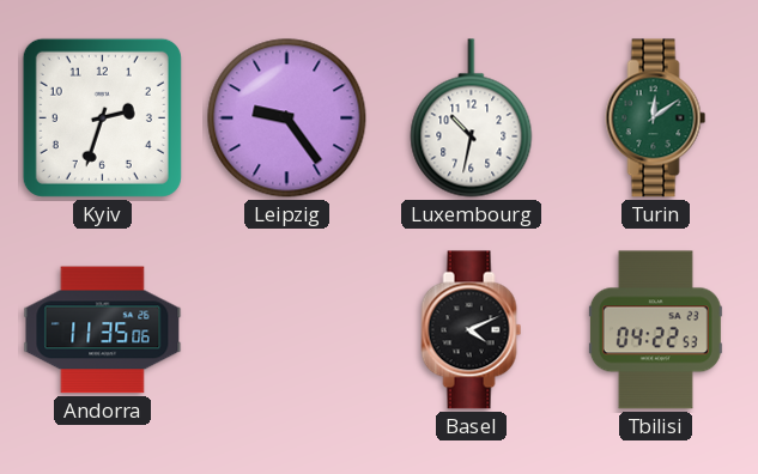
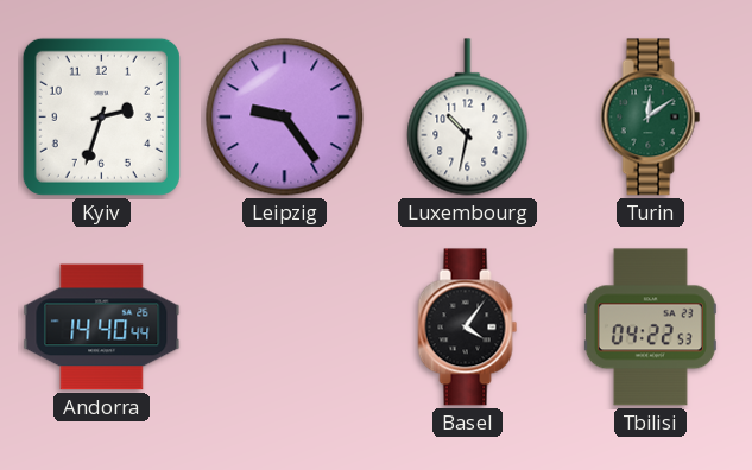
Andorra: 11:35 -> 14:40 (102, 328)
Basel: 4:11 -> 4:06 (468, 328)
